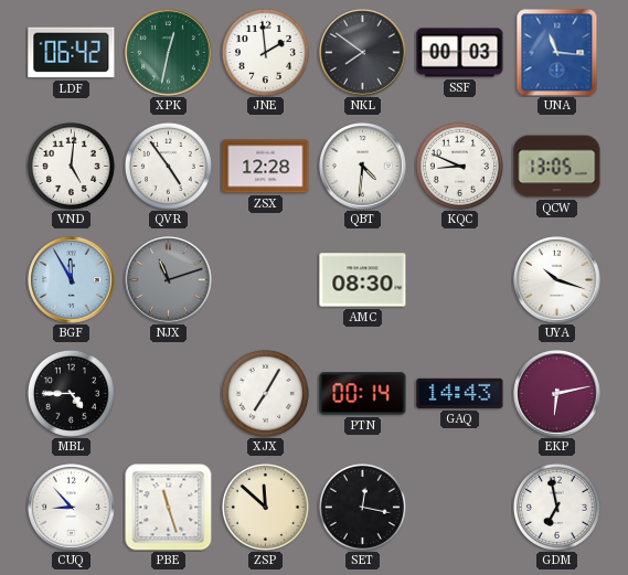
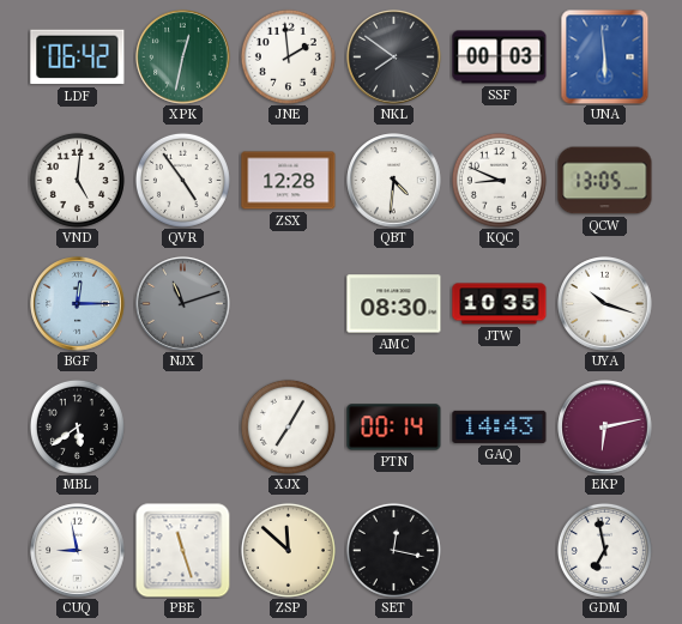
UNA: 11:16 -> 5:59 (605, 56)
BGF: 11:55 -> 12:15 (78, 304)
JTW: none -> 10:35 (500, 304)
MBL: 4:45 -> 5:39 (77, 426)
CUQ: 8:53 -> 8:58 (78, 551)
